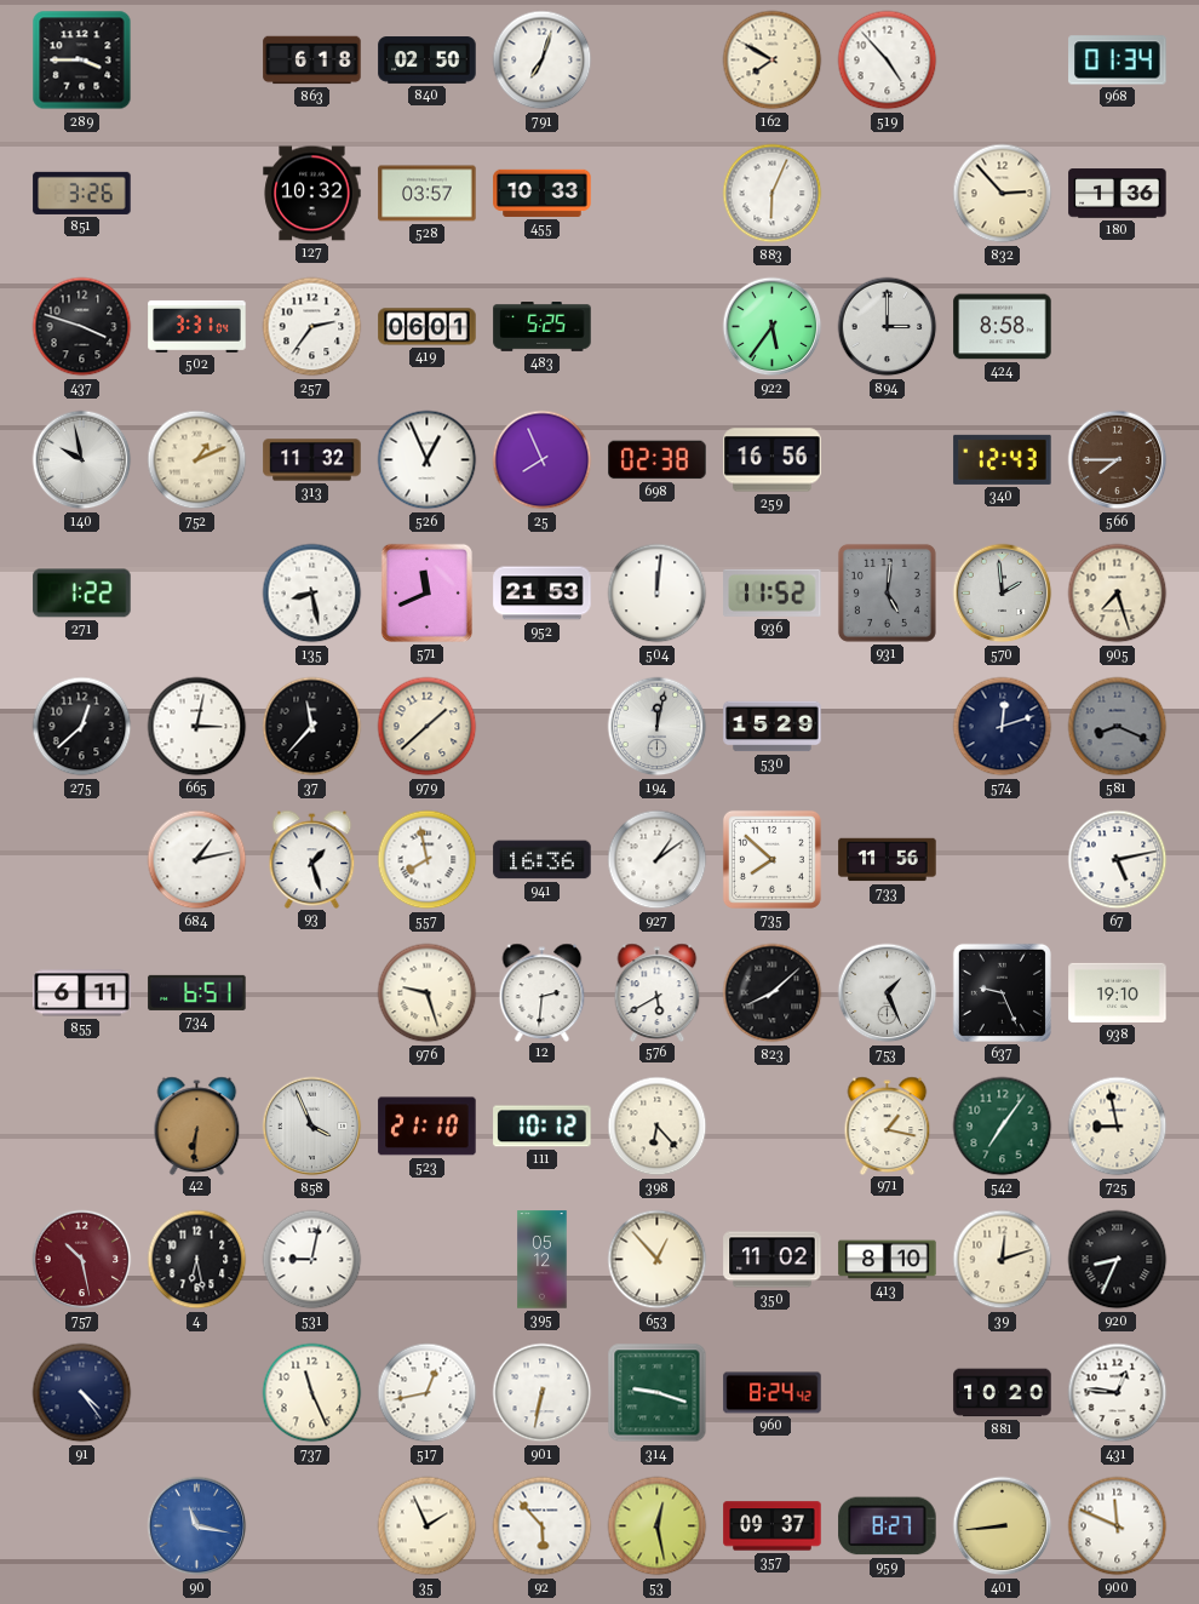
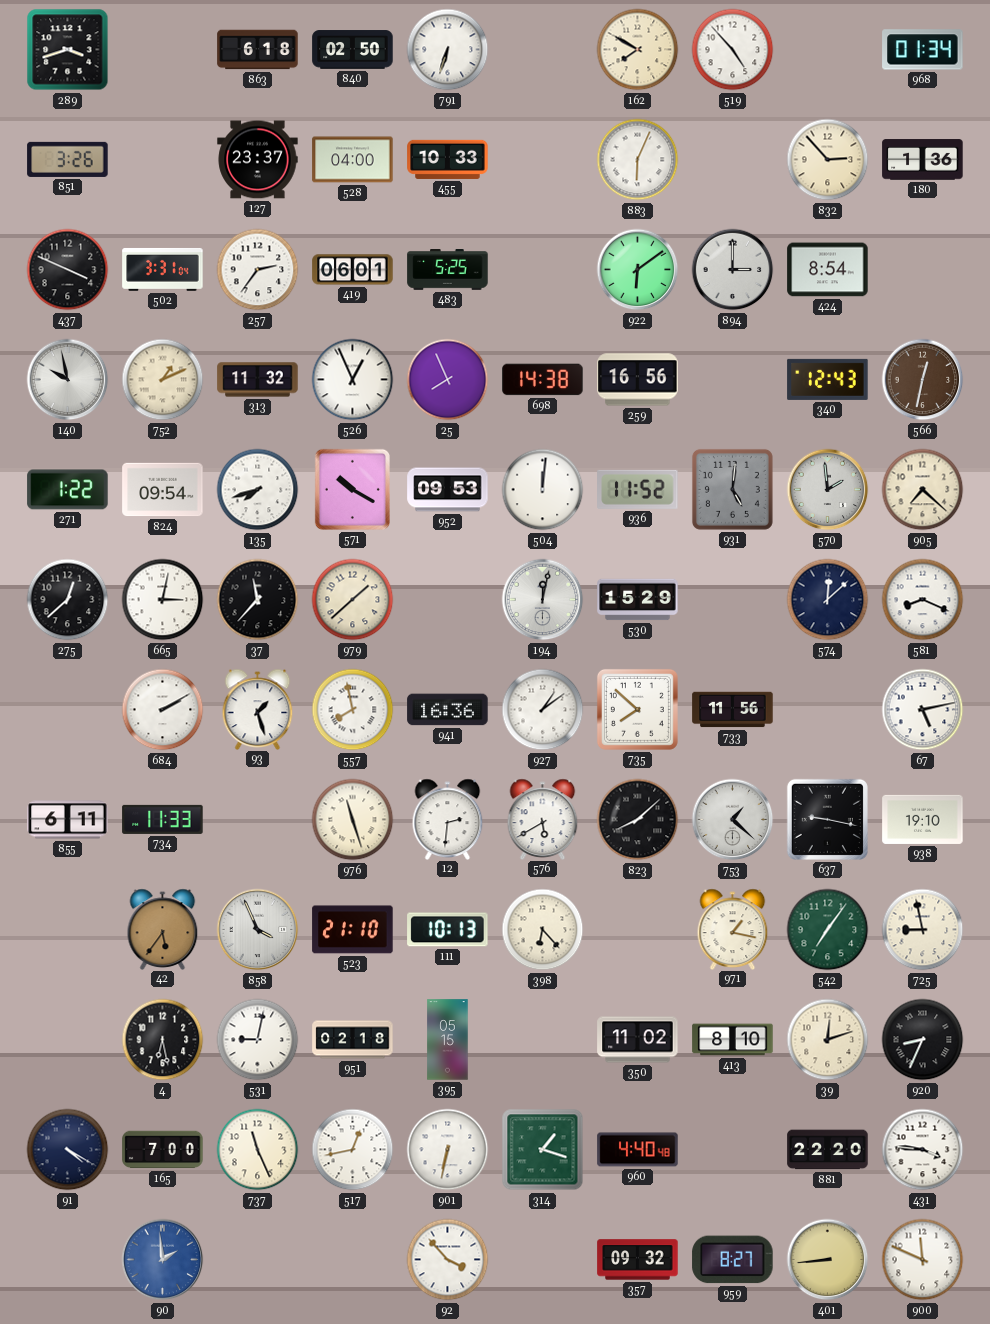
289: 3:45 -> 3:42 (68, 50)
791: 7:03 -> 6:33 (448, 50)
127: 10:32 -> 23:37 (258, 160)
528: 03:57 -> 04:00 (353, 160)
437: 3:48 -> 3:49 (68, 270)
922: 5:36 -> 6:09 (638, 270)
424: 8:58 -> 8:54 (828, 270)
698: 02:38 -> 14:38 (543, 380)
566: 7:45 -> 12:32 (923, 380)
824: none -> 09:54 (163, 490)
135: 8:28 -> 7:42 (258, 490)
571: 11:41 -> 10:20 (352, 489)
952: 21:53 -> 09:53 (448, 490)
905: 7:27 -> 7:22 (923, 490)
574: 12:12 -> 12:08 (828, 600)
581 dial: grey -> white (923, 600)
684: 1:13 -> 2:10 (163, 710)
734: 6:51 -> 11:33 (163, 819)
976: 9:27 -> 11:27 (353, 820)
753: 1:26 -> 1:22 (733, 820)
637: 9:26 -> 9:17 (827, 819)
42: 6:31 -> 5:36 (163, 929)
111: 10:12 -> 10:13 (448, 930)
757: 10:28 -> none (82, 1260)
951: none -> 02:18 (353, 1040)
395: 05:12 -> 05:15 (448, 1040)
653: 12:53 -> none (658, 1260)
91: 4:24 -> 4:20 (68, 1150)
165: none -> 7:00 (163, 1150)
314: 9:18 -> 1:18 (543, 1150)
960: 8:24 -> 4:40 (638, 1150)
881: 10:20 -> 22:20 (828, 1150)
431: 12:46 -> 3:46 (923, 1150)
90: 11:17 -> 1:59 (163, 1260)
35: 1:56 -> none (428, 1526)
92: 5:53 -> 3:53 (448, 1260)
53: 12:28 -> none (658, 1526)
357: 09:37 -> 09:32 (638, 1260)
